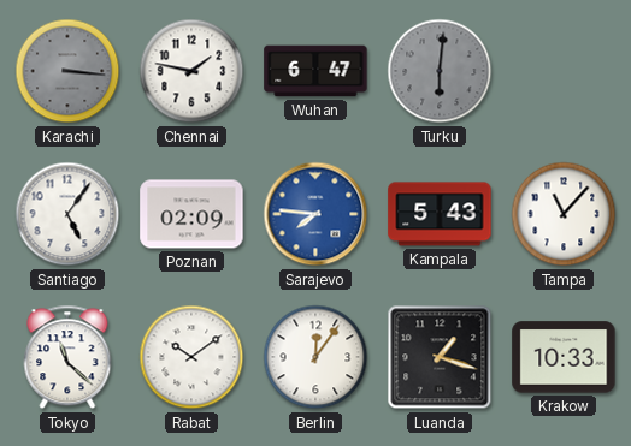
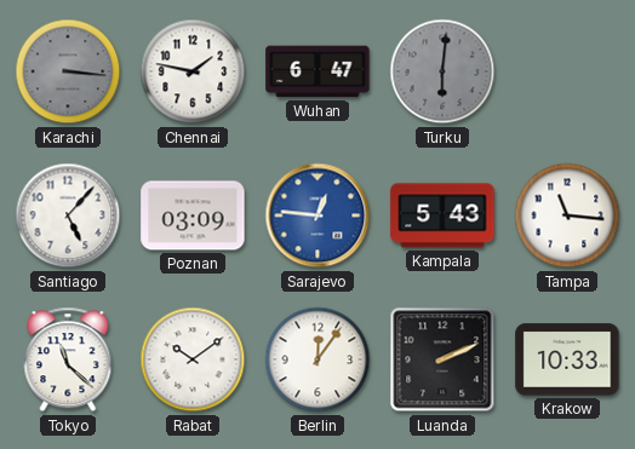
Santiago: 5:06 -> 5:07 (68, 215)
Poznan: 02:09 -> 03:09 (193, 215)
Sarajevo: 7:46 -> 12:46 (317, 215)
Tampa: 11:07 -> 11:16 (567, 215)
Luanda: 1:18 -> 2:11 (442, 359)
